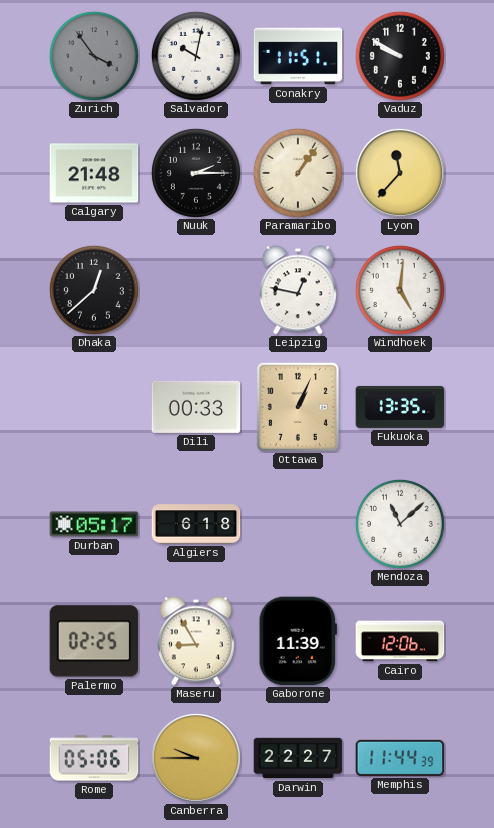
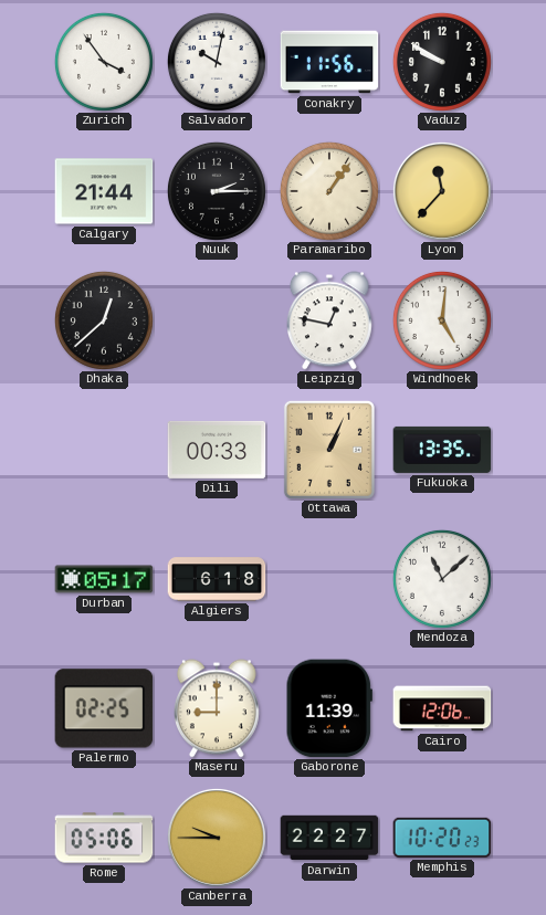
Zurich dial: grey -> white (104, 62)
Conakry: 11:51 -> 11:56 (329, 62)
Calgary: 21:48 -> 21:44 (104, 191)
Maseru: 8:55 -> 9:00 (217, 708)
Memphis: 11:44 -> 10:20 (442, 838)
